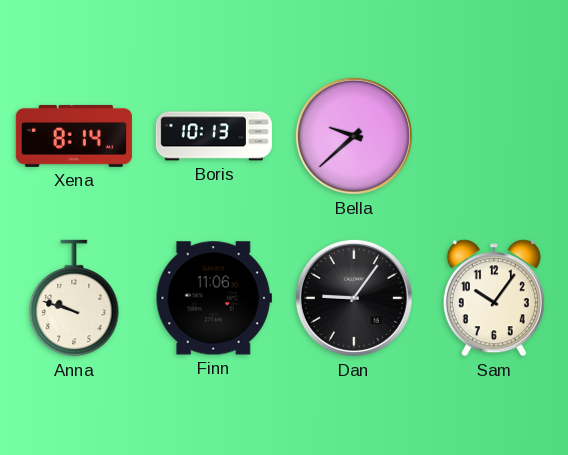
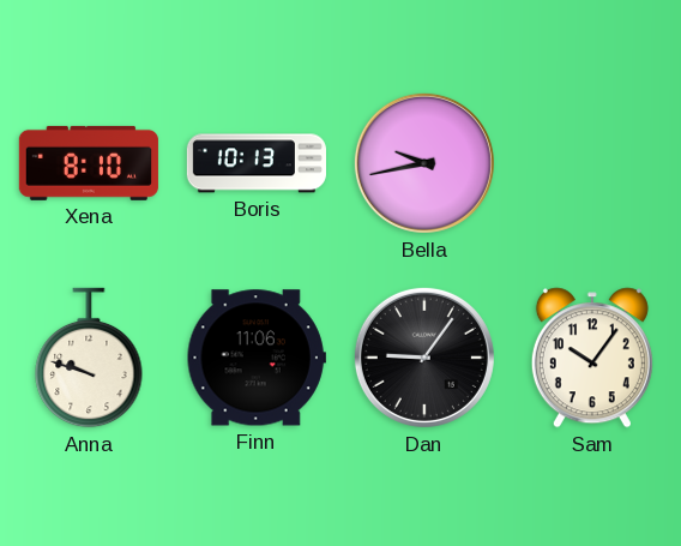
Xena: 8:14 -> 8:10 (89, 163)
Bella: 9:38 -> 9:43 (424, 163)
